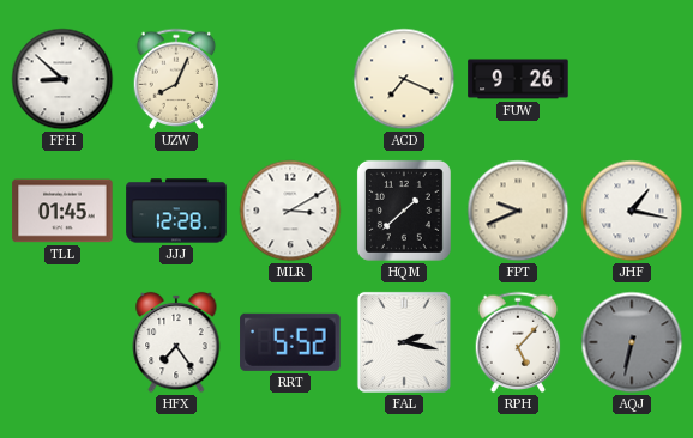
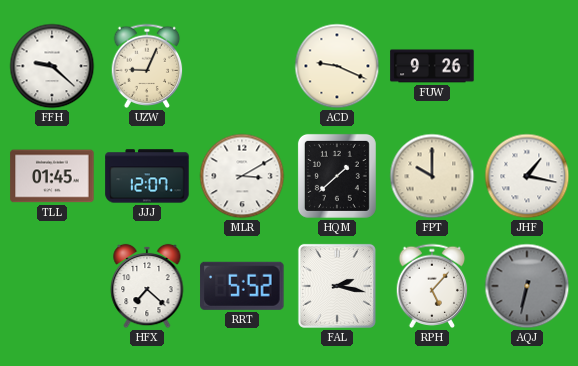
FFH: 8:52 -> 9:22 (52, 66)
UZW: 8:04 -> 9:04 (147, 66)
ACD: 7:19 -> 9:19 (337, 66)
JJJ: 12:28 -> 12:07 (147, 176)
FPT: 9:41 -> 10:00 (432, 176)
HFX: 7:24 -> 7:22 (147, 286)
